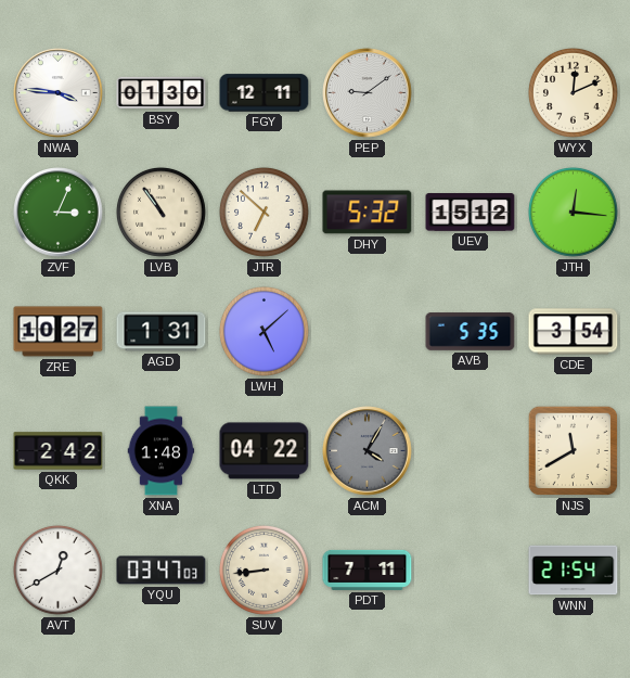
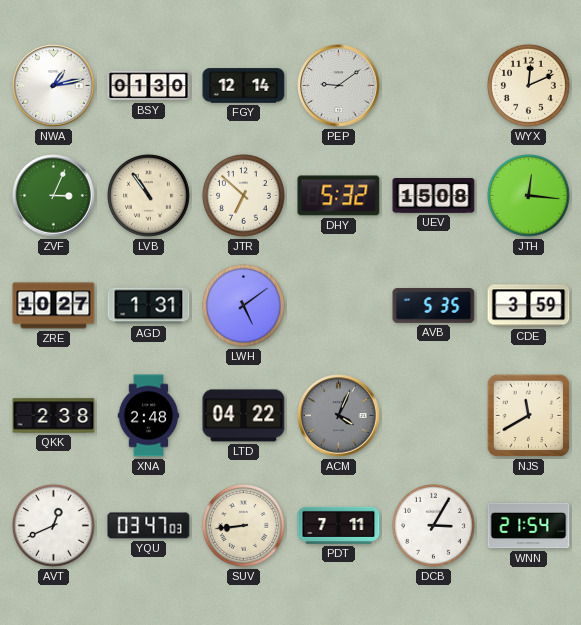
NWA: 3:46 -> 1:13 (54, 86)
FGY: 12:11 -> 12:14 (244, 86)
UEV: 15:12 -> 15:08 (434, 196)
LWH: 5:08 -> 5:09 (244, 306)
CDE: 3:54 -> 3:59 (529, 306)
QKK: 2:42 -> 2:38 (54, 416)
XNA: 1:48 -> 2:48 (149, 416)
ACM: 4:05 -> 4:04 (339, 416)
AVT: 12:40 -> 12:41 (54, 526)
DCB: none -> 3:05 (434, 526)
